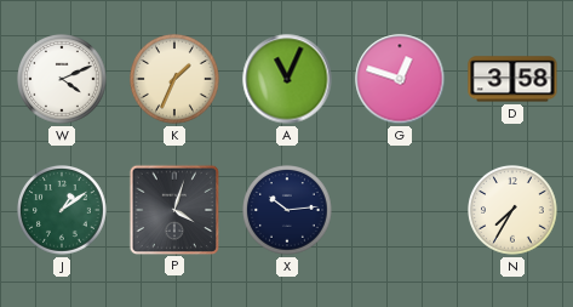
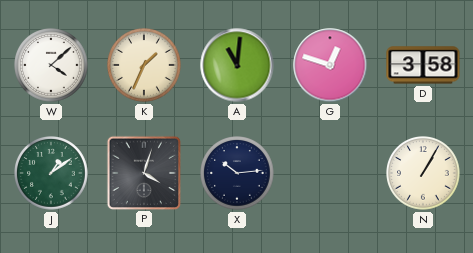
W: 4:11 -> 4:08 (51, 65)
A: 11:04 -> 11:01 (237, 65)
N: 7:35 -> 1:05 (423, 173)
